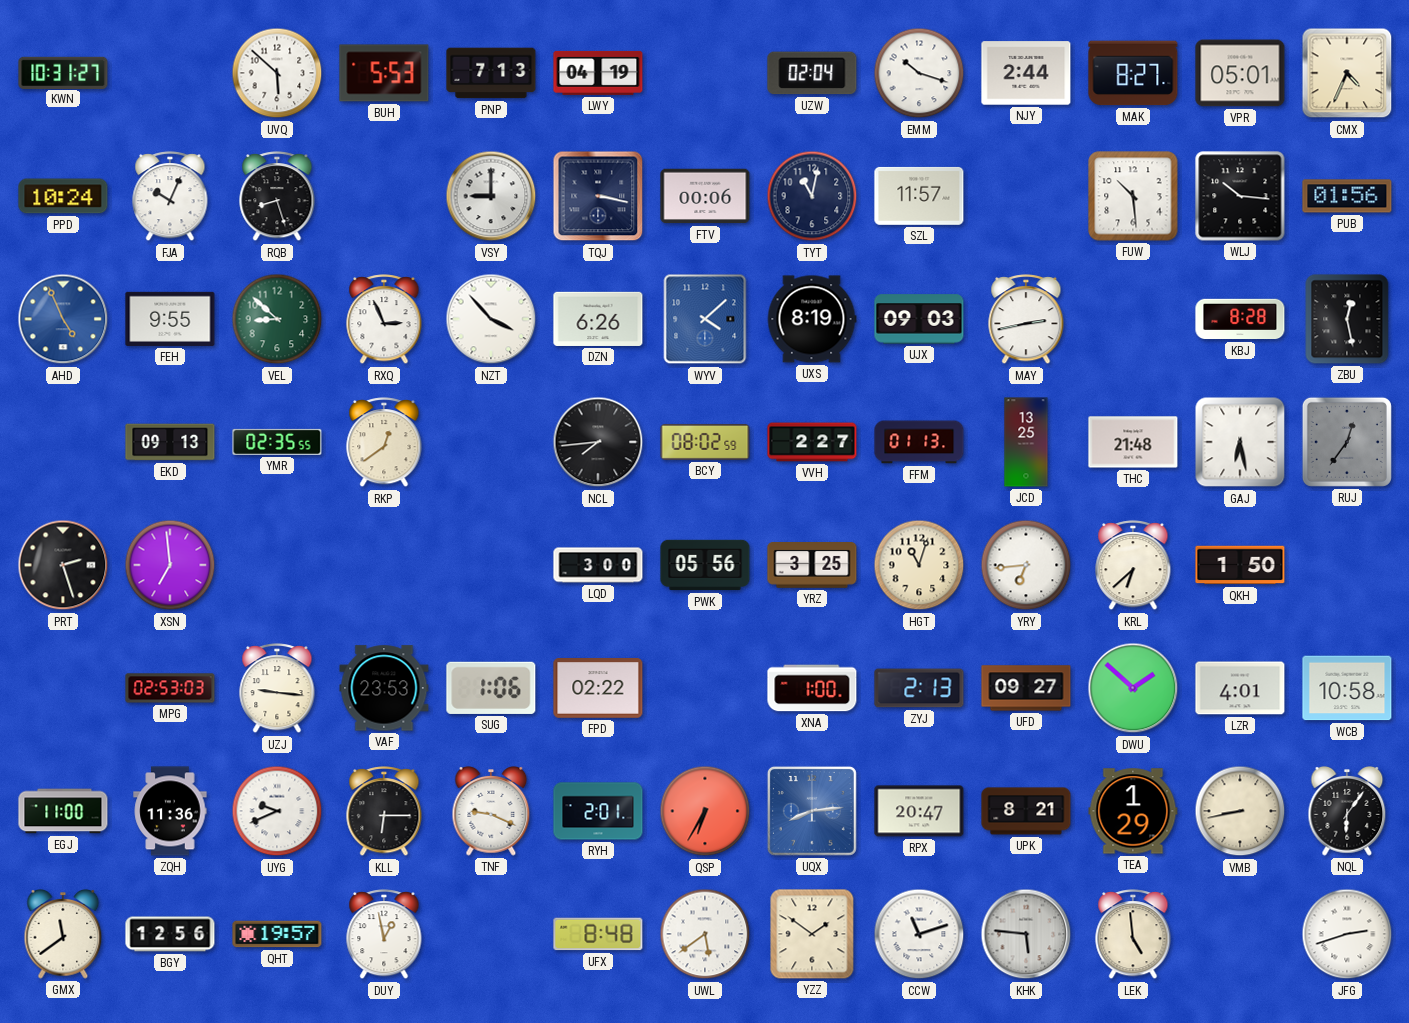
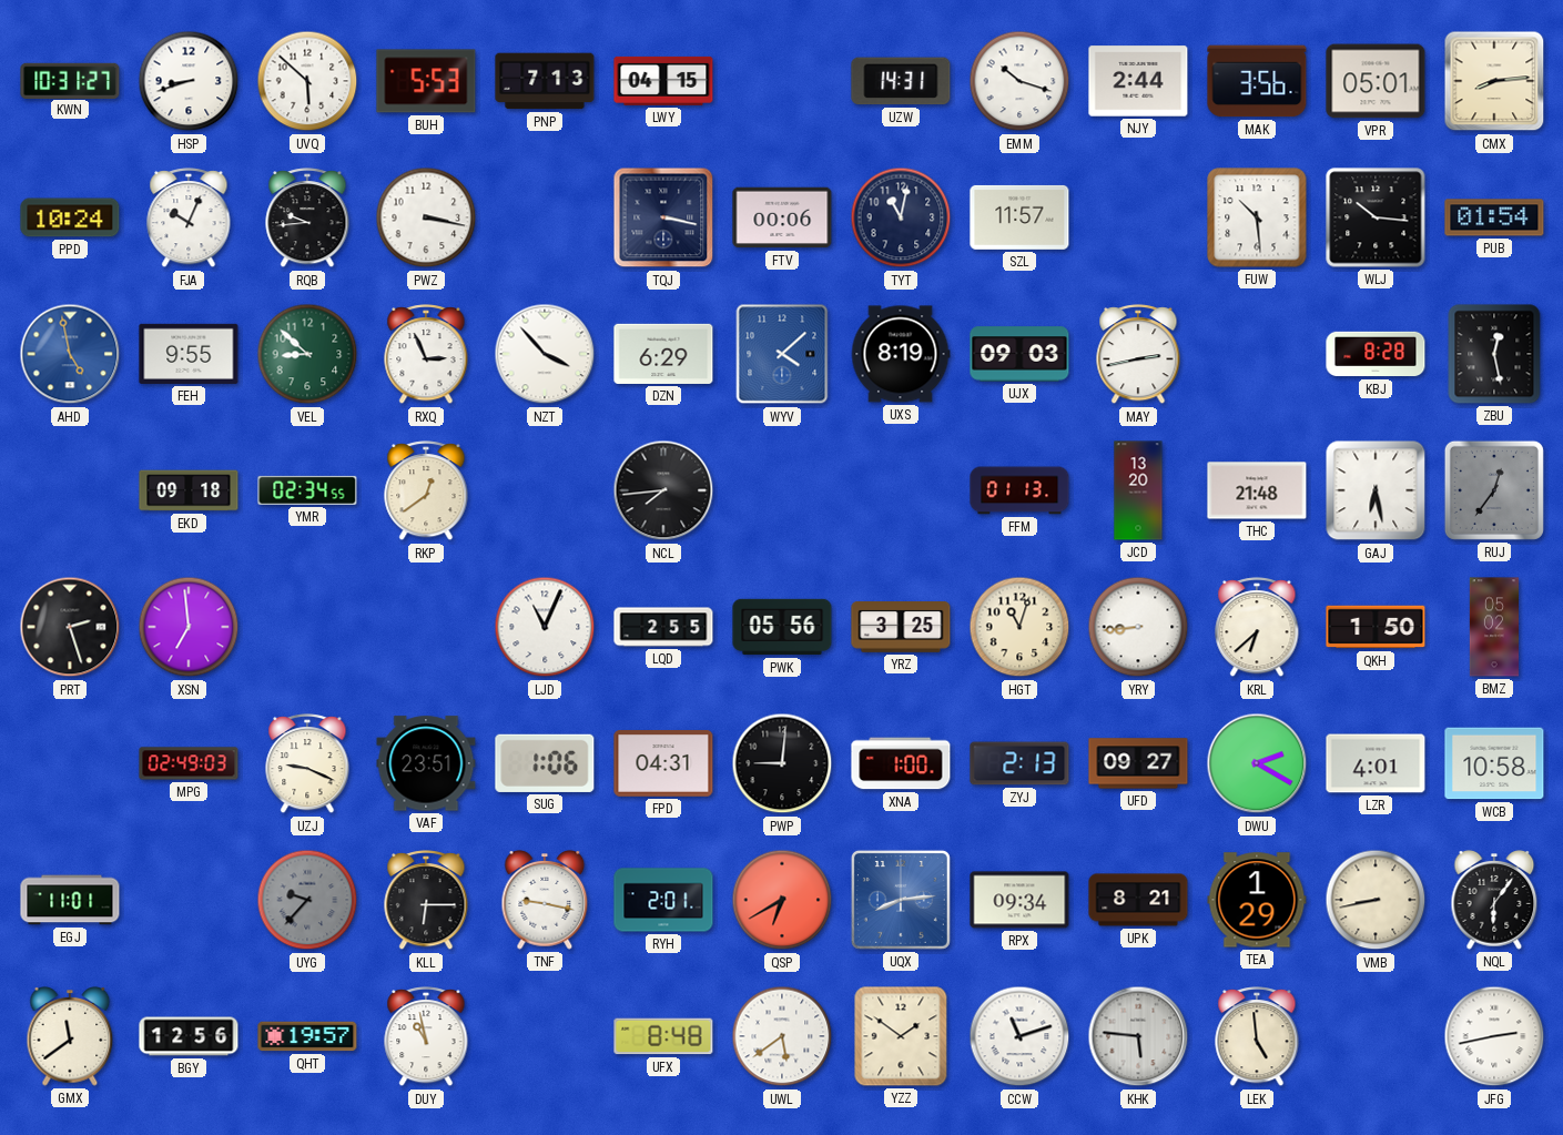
HSP: none -> 8:42 (189, 81)
LWY: 04:19 -> 04:15 (663, 81)
UZW: 02:04 -> 14:31 (901, 81)
MAK: 8:27 -> 3:56 (1257, 81)
CMX: 4:34 -> 8:14 (1494, 81)
RQB: 8:27 -> 9:44 (307, 219)
PWZ: none -> 3:17 (426, 217)
VSY: 9:00 -> none (491, 196)
PUB: 01:56 -> 01:54 (1494, 217)
AHD: 4:56 -> 4:58 (70, 354)
DZN: 6:26 -> 6:29 (663, 354)
EKD: 09:13 -> 09:18 (189, 490)
YMR: 02:35 -> 02:34 (307, 490)
BCY: 08:02 -> none (705, 442)
VVH: 2:27 -> none (812, 442)
JCD: 13:25 -> 13:20 (1138, 490)
LJD: none -> 11:04 (545, 627)
LQD: 3:00 -> 2:55 (663, 627)
YRY: 6:44 -> 8:44 (1138, 627)
BMZ: none -> 05:02 (1493, 627)
MPG: 02:53 -> 02:49 (189, 763)
UZJ: 9:16 -> 9:19 (307, 764)
VAF: 23:53 -> 23:51 (426, 763)
FPD: 02:22 -> 04:31 (663, 764)
PWP: none -> 9:01 (782, 763)
DWU: 1:52 -> 2:20 (1257, 763)
EGJ: 11:00 -> 11:01 (70, 900)
ZQH: 11:36 -> none (170, 811)
UYG: 9:41 -> 9:37 (307, 900)
UYG dial: white -> grey (307, 900)
TNF: 9:19 -> 9:17 (545, 901)
QSP: 6:35 -> 6:40 (782, 900)
RPX: 20:47 -> 09:34 (1019, 900)
DUY: 12:58 -> 10:58 (426, 1037)
JFG: 2:42 -> 2:43 (1494, 1036)
